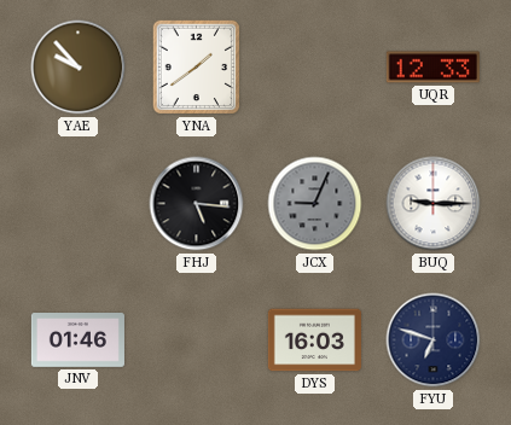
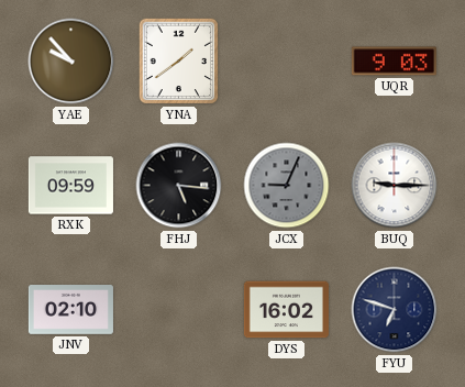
UQR: 12:33 -> 9:03 (394, 62)
RXK: none -> 09:59 (70, 186)
JNV: 01:46 -> 02:10 (70, 310)
DYS: 16:03 -> 16:02 (286, 310)
